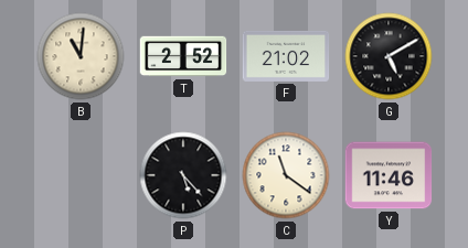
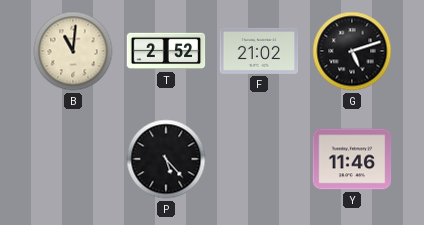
G: 5:10 -> 5:12 (352, 51)
C: 11:21 -> none (286, 175)
